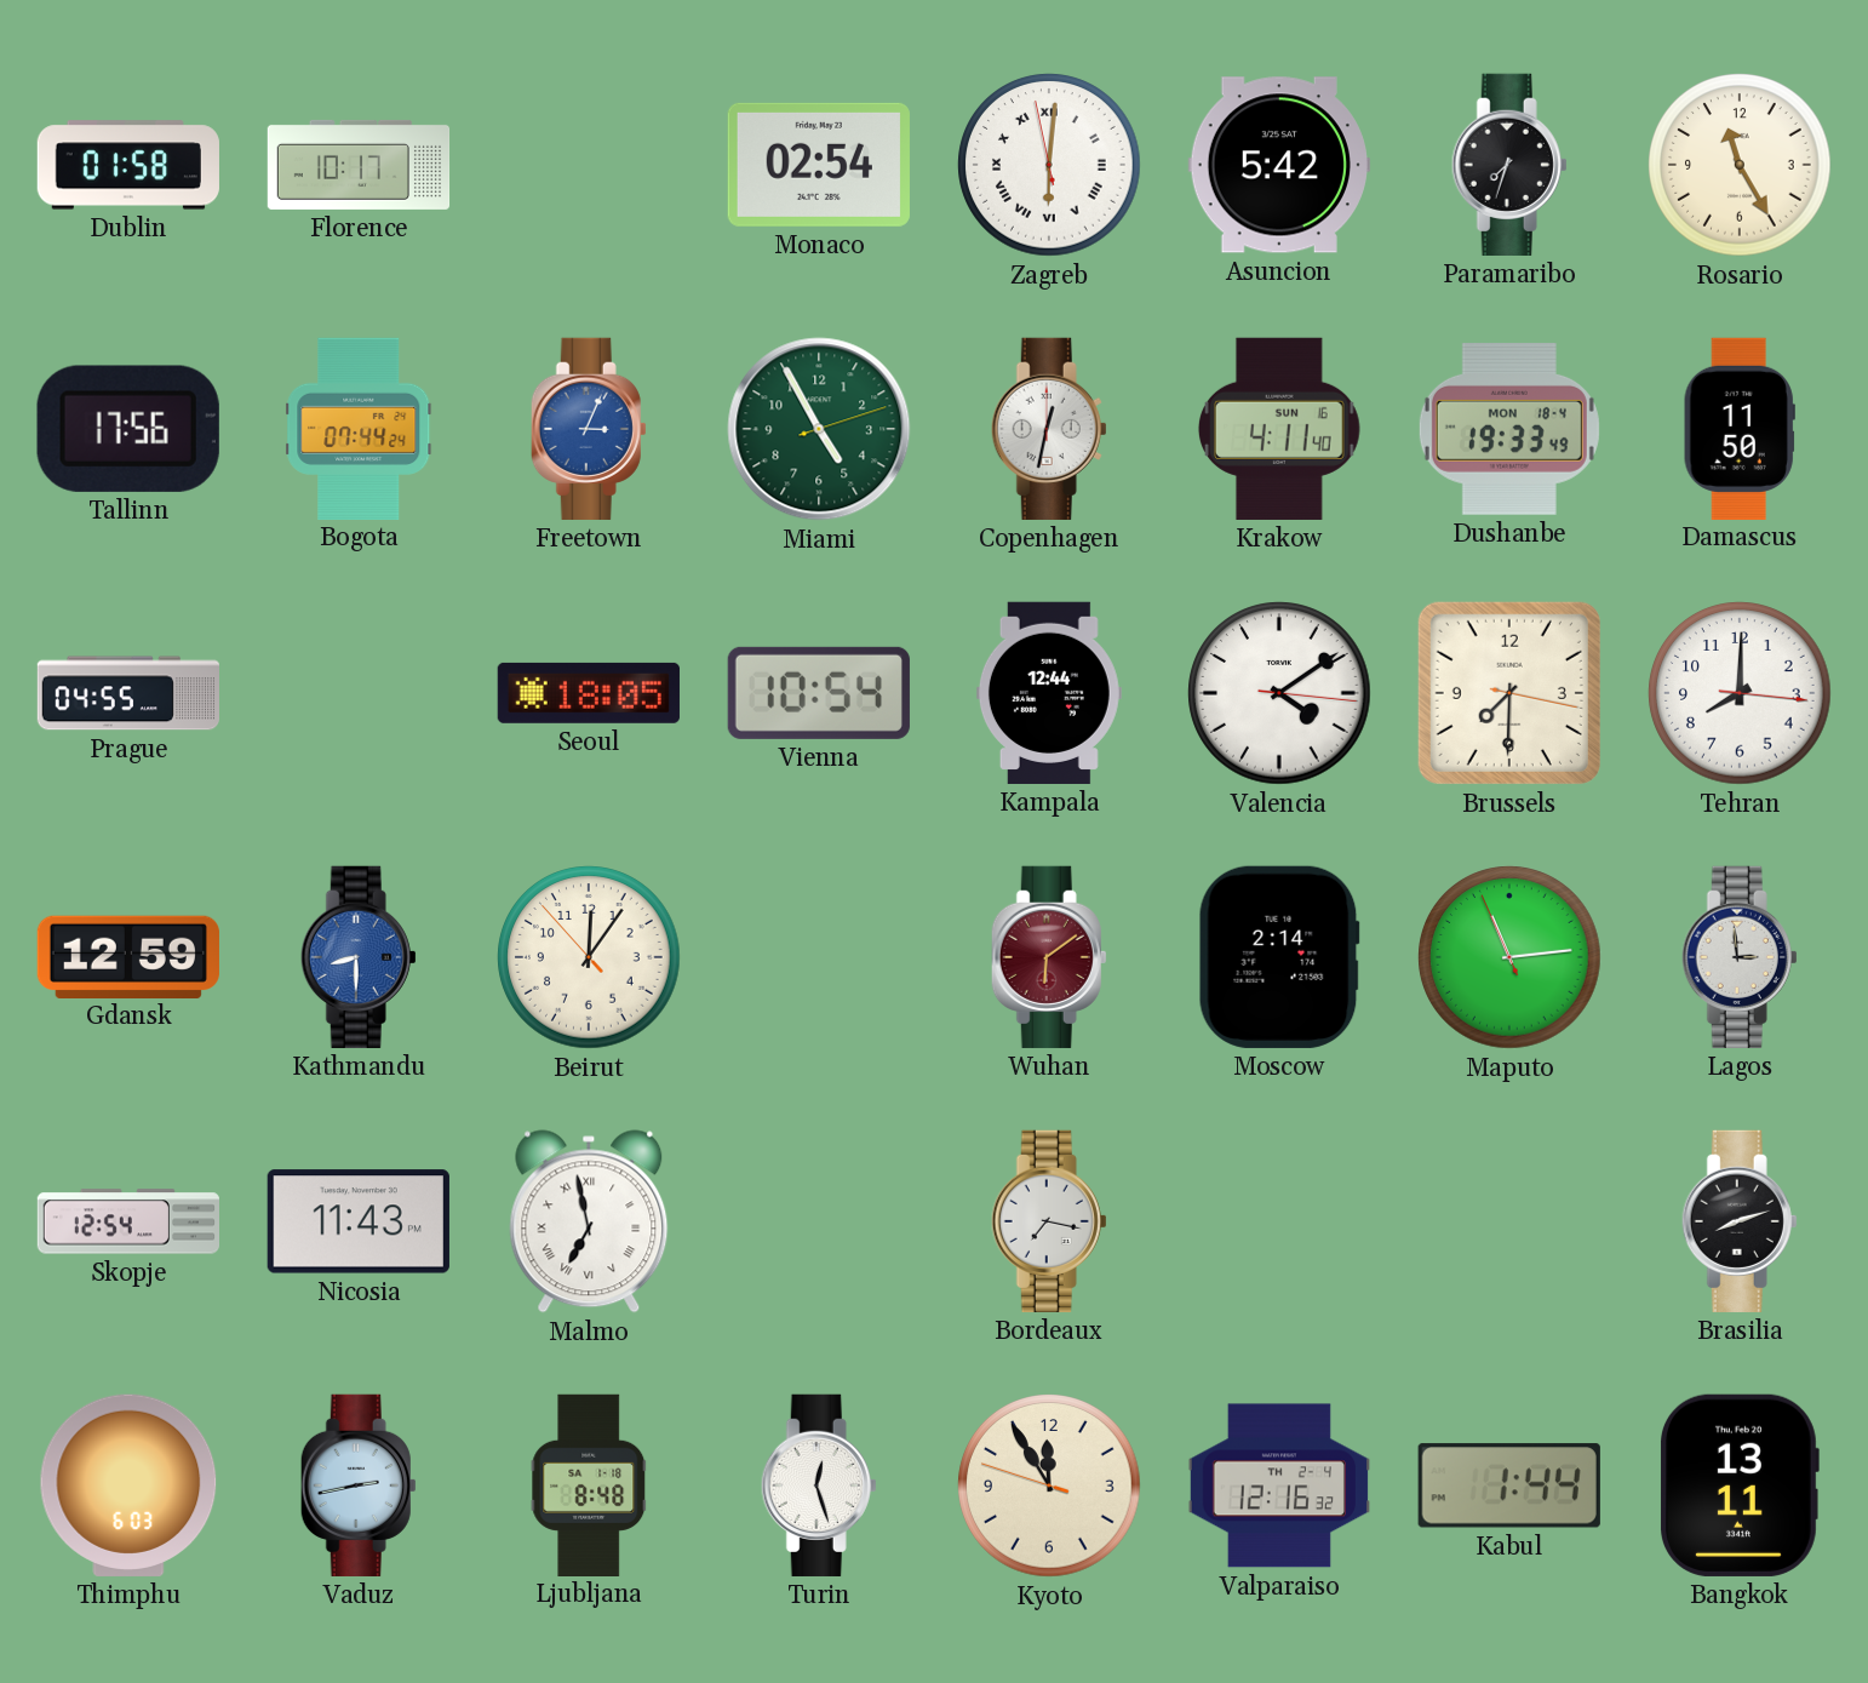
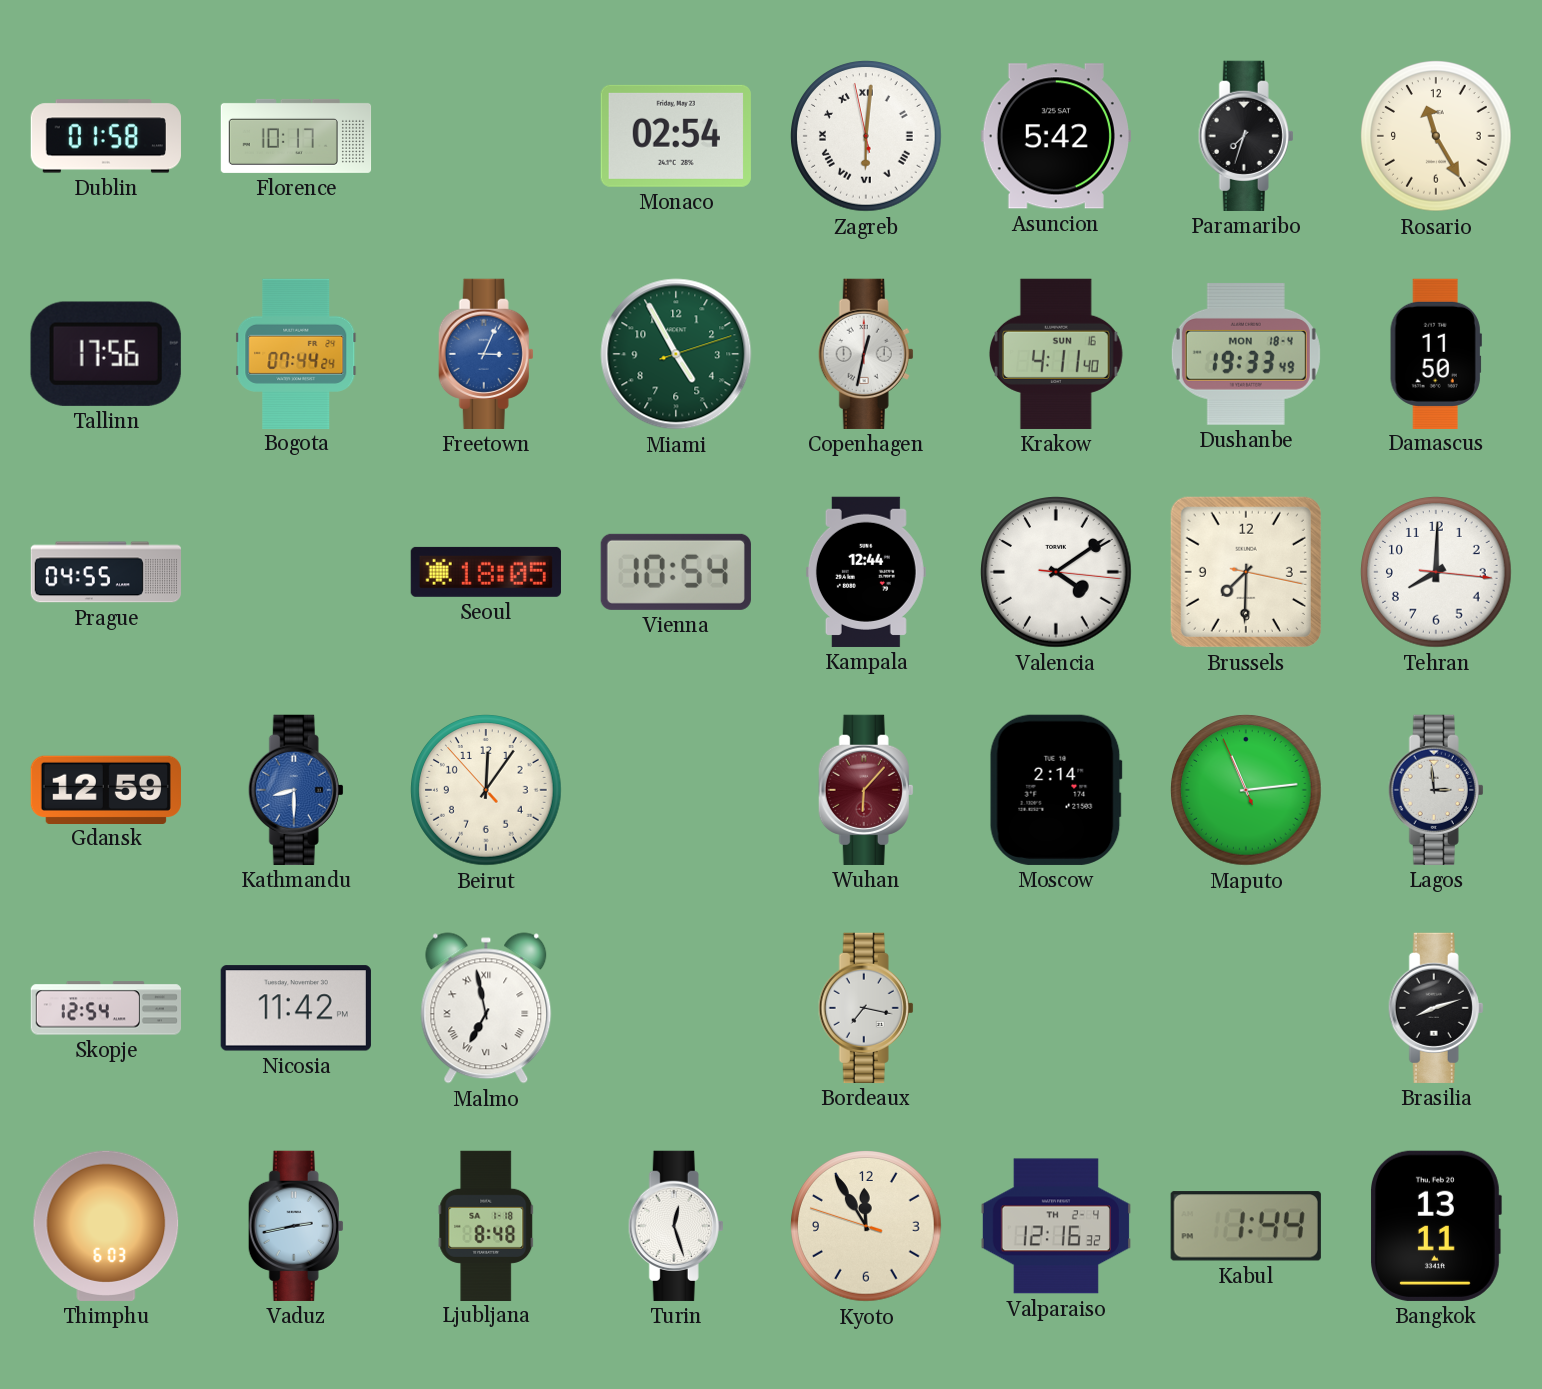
Wuhan: 6:09 -> 6:07 (866, 790)
Nicosia: 11:43 -> 11:42 (296, 1008)
